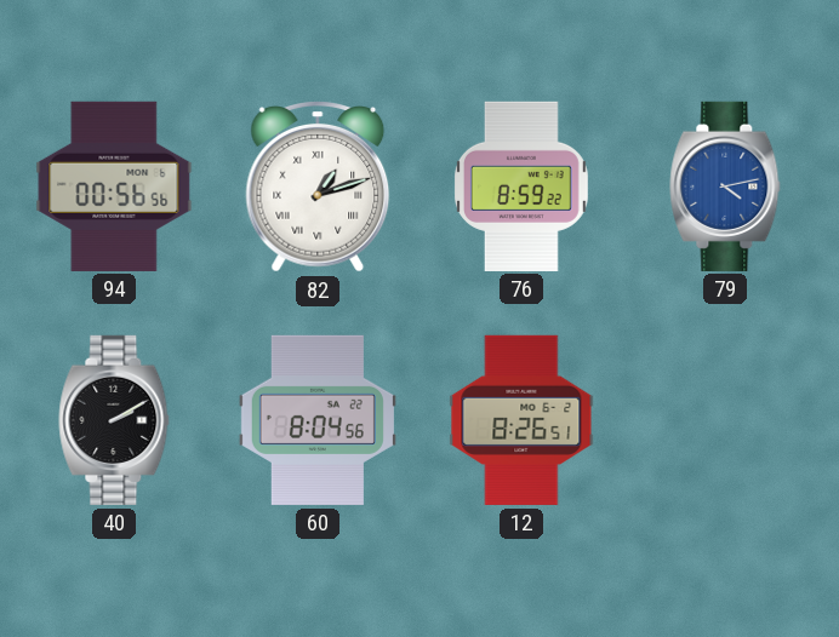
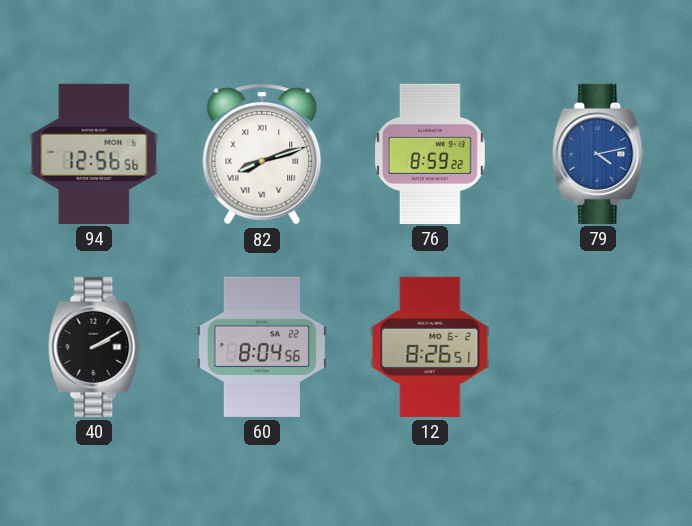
94: 00:56 -> 12:56 (94, 154)
82: 1:12 -> 8:12 (262, 154)
